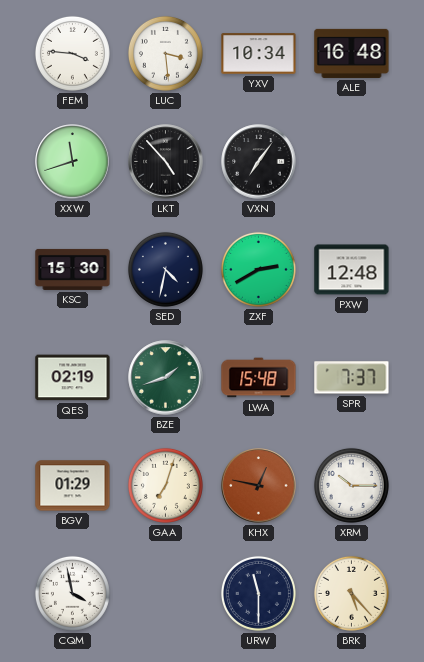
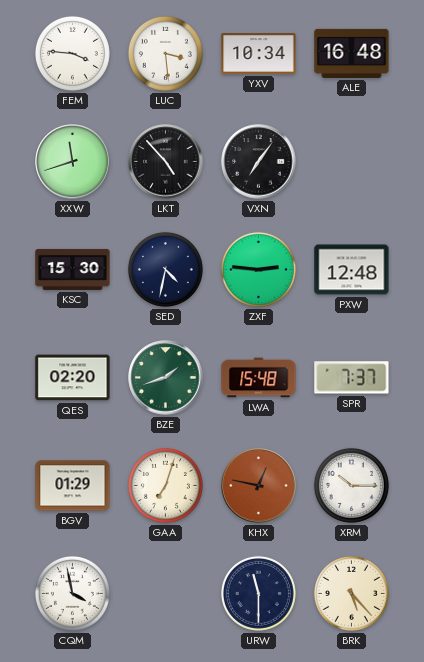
ZXF: 2:40 -> 2:46 (258, 269)
QES: 02:19 -> 02:20 (73, 378)
